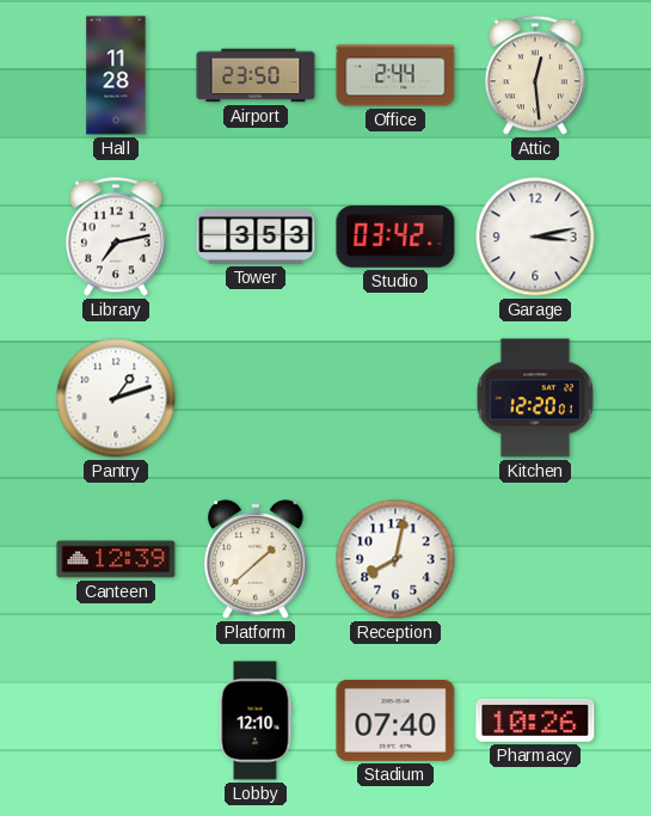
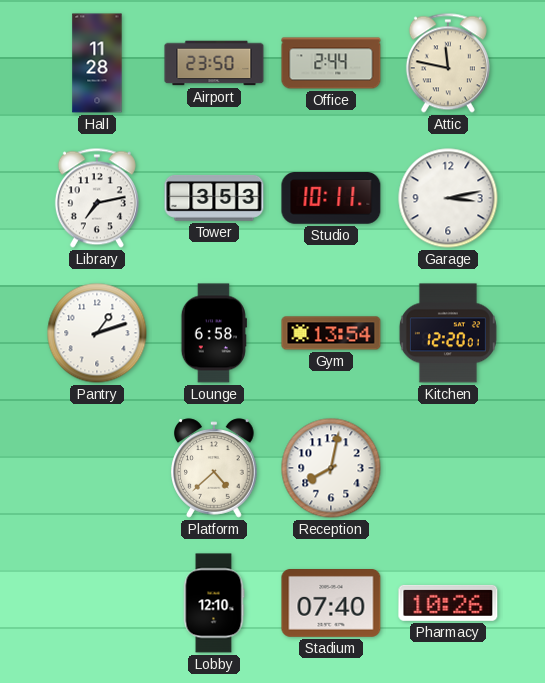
Attic: 12:29 -> 11:47 (448, 63)
Studio: 03:42 -> 10:11 (331, 198)
Lounge: none -> 6:58 (214, 333)
Gym: none -> 13:54 (331, 333)
Canteen: 12:39 -> none (116, 559)
Platform: 1:38 -> 4:38 (214, 468)
